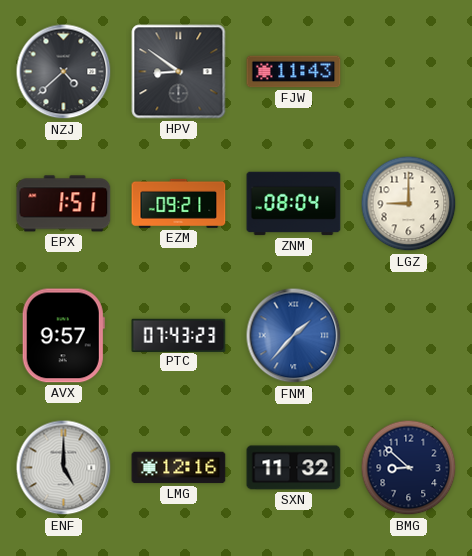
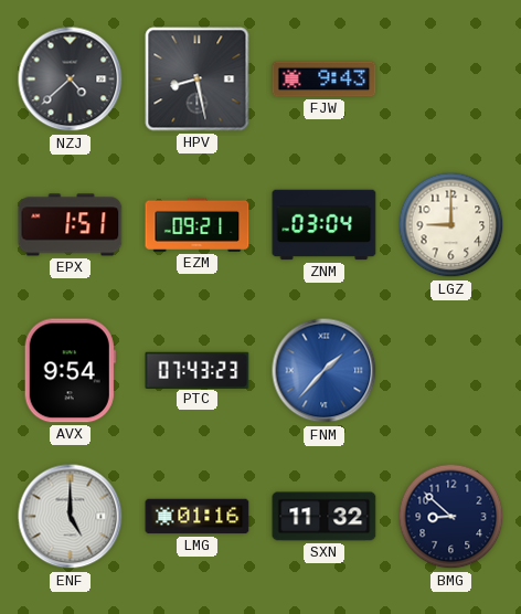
HPV: 8:51 -> 8:28 (198, 80)
FJW: 11:43 -> 9:43 (325, 80)
ZNM: 08:04 -> 03:04 (325, 225)
AVX: 9:57 -> 9:54 (70, 371)
LMG: 12:16 -> 01:16 (198, 517)
